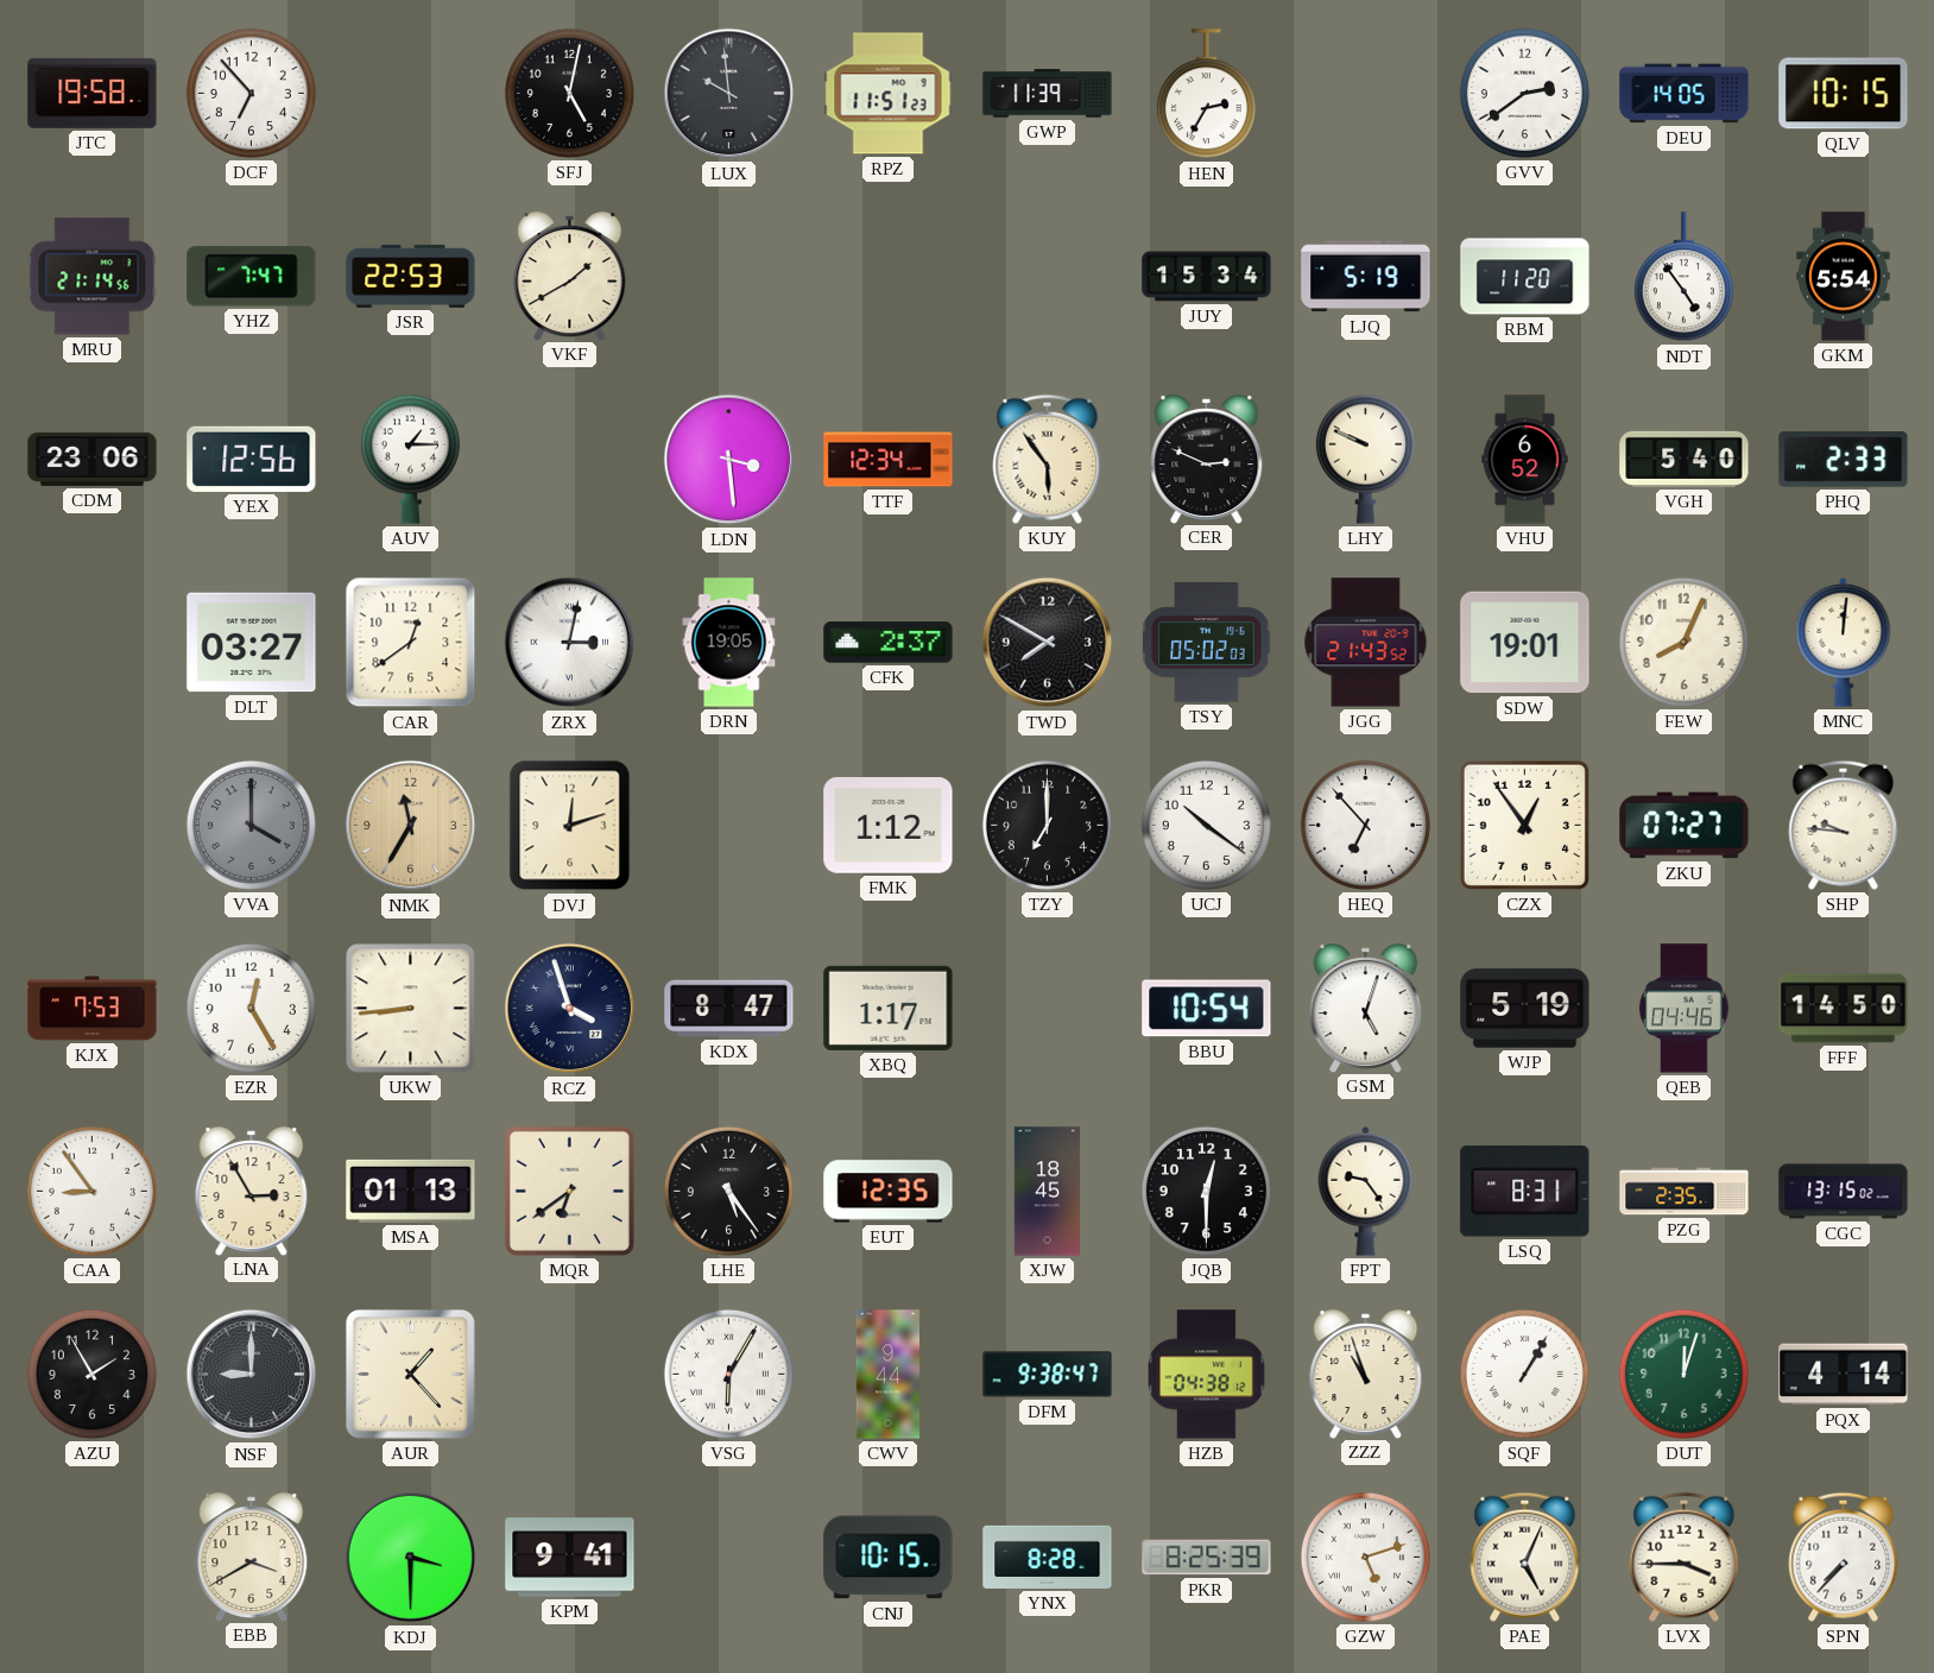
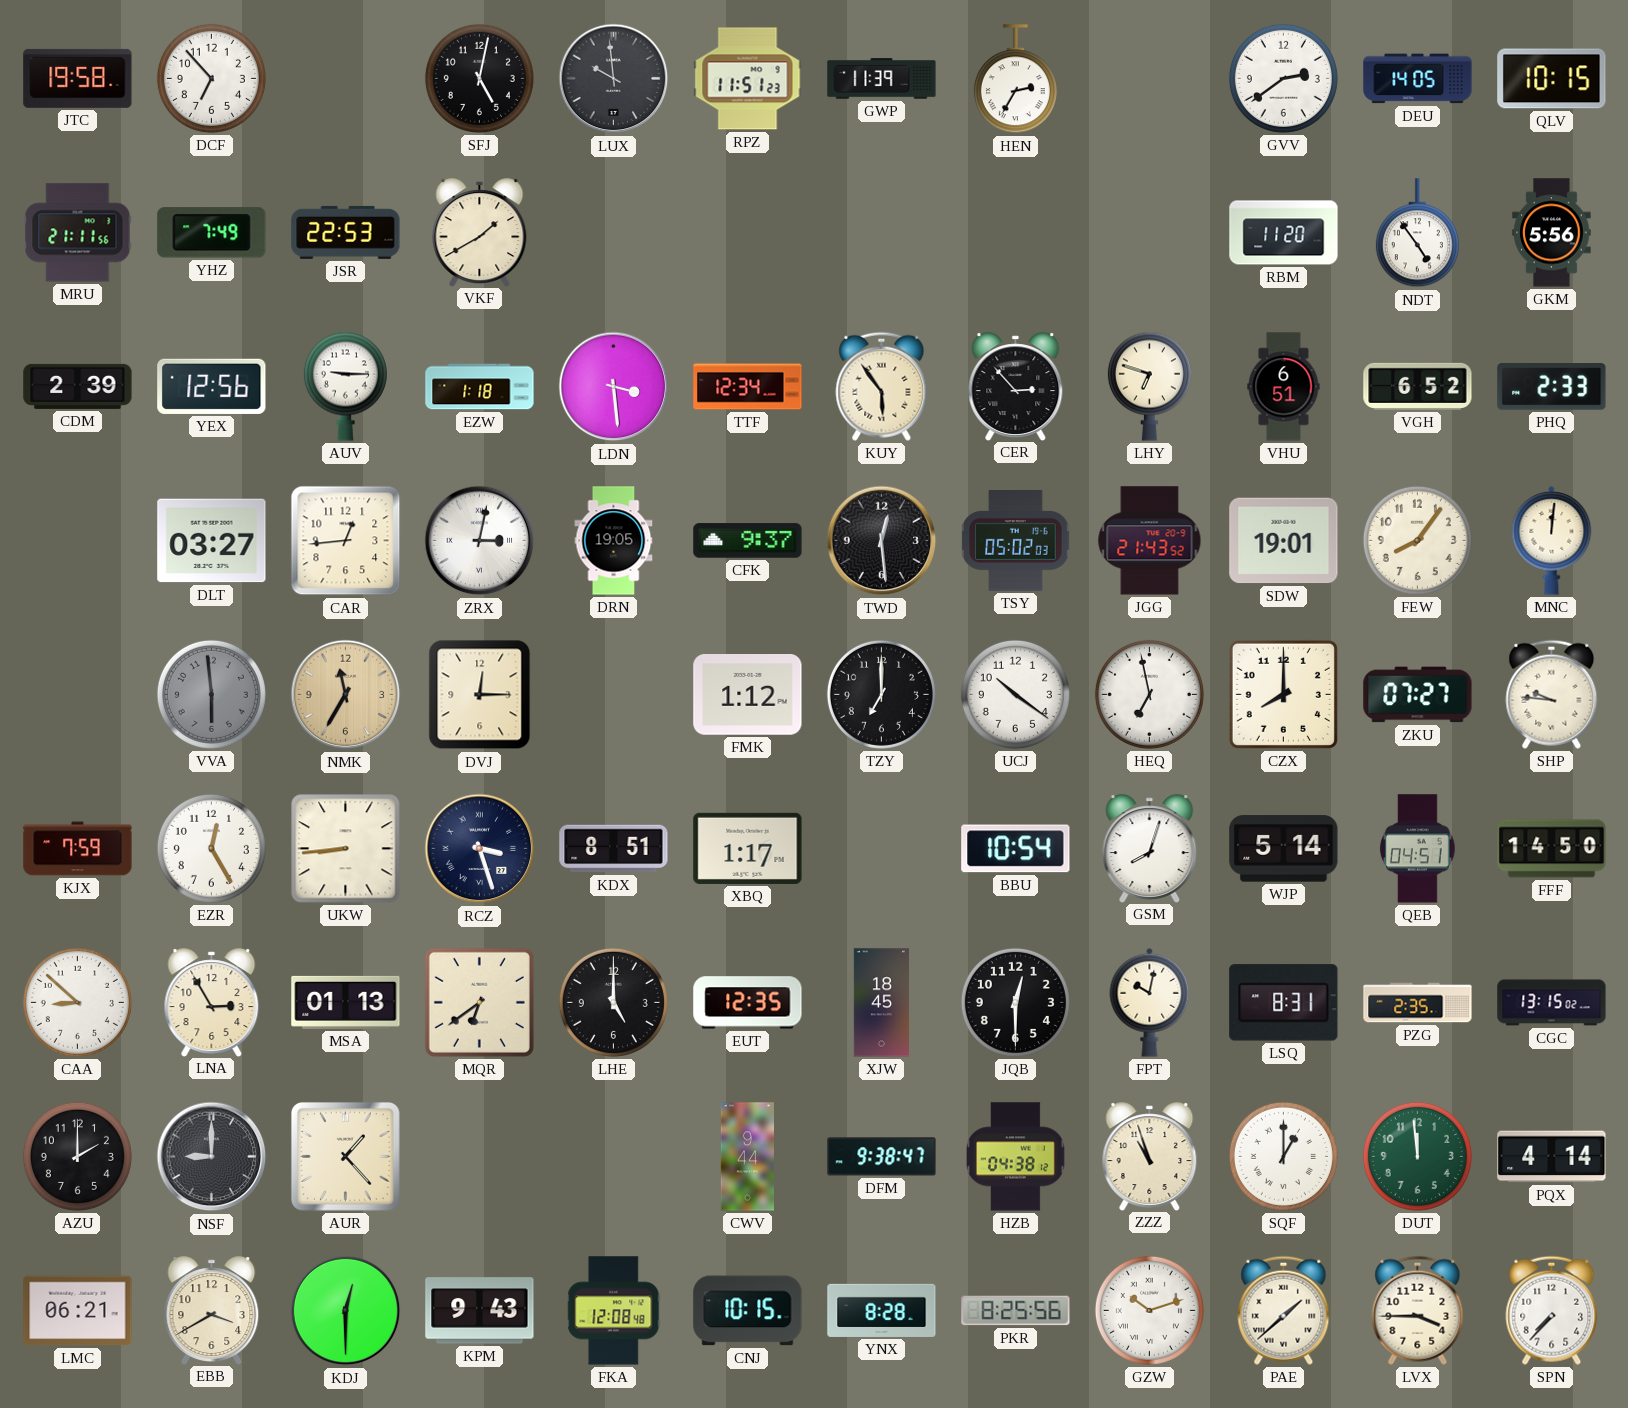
MRU: 21:14 -> 21:11 (78, 233)
YHZ: 7:47 -> 7:49 (212, 233)
JUY: 15:34 -> none (1207, 277)
LJQ: 5:19 -> none (1366, 277)
GKM: 5:54 -> 5:56 (1552, 233)
CDM: 23:06 -> 2:39 (78, 386)
AUV: 1:15 -> 9:15 (345, 386)
EZW: none -> 1:18 (480, 387)
CER: 2:49 -> 2:53 (1016, 386)
LHY: 9:49 -> 6:48 (1149, 386)
VHU: 6:52 -> 6:51 (1284, 387)
VGH: 5:40 -> 6:52 (1418, 386)
CAR: 12:39 -> 12:44 (346, 541)
CFK: 2:37 -> 9:37 (748, 541)
TWD: 7:50 -> 12:29 (882, 541)
FEW: 8:04 -> 8:06 (1417, 540)
VVA: 4:00 -> 5:59 (211, 694)
DVJ: 12:12 -> 12:15 (480, 695)
HEQ: 6:53 -> 6:58 (1149, 694)
CZX: 12:54 -> 8:00 (1283, 694)
KJX: 7:53 -> 7:59 (78, 849)
RCZ: 3:57 -> 3:27 (480, 849)
KDX: 8:47 -> 8:51 (614, 849)
GSM: 5:03 -> 8:03 (1150, 848)
WJP: 5:19 -> 5:14 (1284, 849)
QEB: 04:46 -> 04:51 (1417, 849)
CAA: 8:54 -> 8:52 (77, 1002)
LHE: 5:24 -> 5:00 (613, 1002)
FPT: 9:24 -> 10:02 (1150, 1002)
AZU: 1:55 -> 2:00 (77, 1156)
VSG: 6:05 -> none (728, 1374)
SQF: 1:05 -> 1:00 (1283, 1156)
DUT: 12:03 -> 11:59 (1417, 1156)
LMC: none -> 06:21 (78, 1311)
KDJ: 3:30 -> 12:30 (346, 1311)
KPM: 9:41 -> 9:43 (480, 1311)
FKA: none -> 12:08 (614, 1311)
PKR: 8:25:39 -> 8:25:56 (1016, 1311)
GZW: 5:12 -> 10:12 (1149, 1310)
PAE: 5:04 -> 1:38 (1284, 1310)
